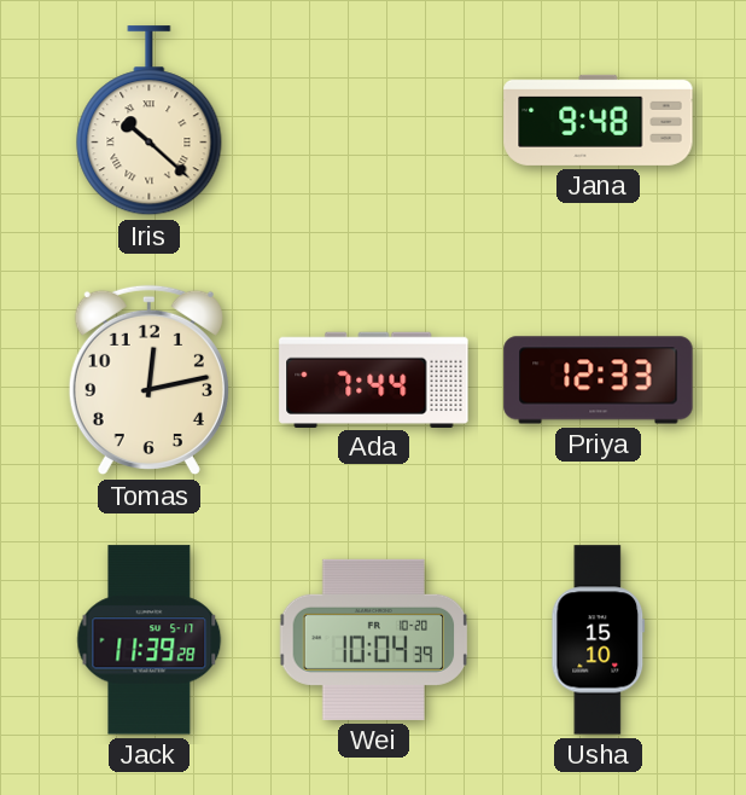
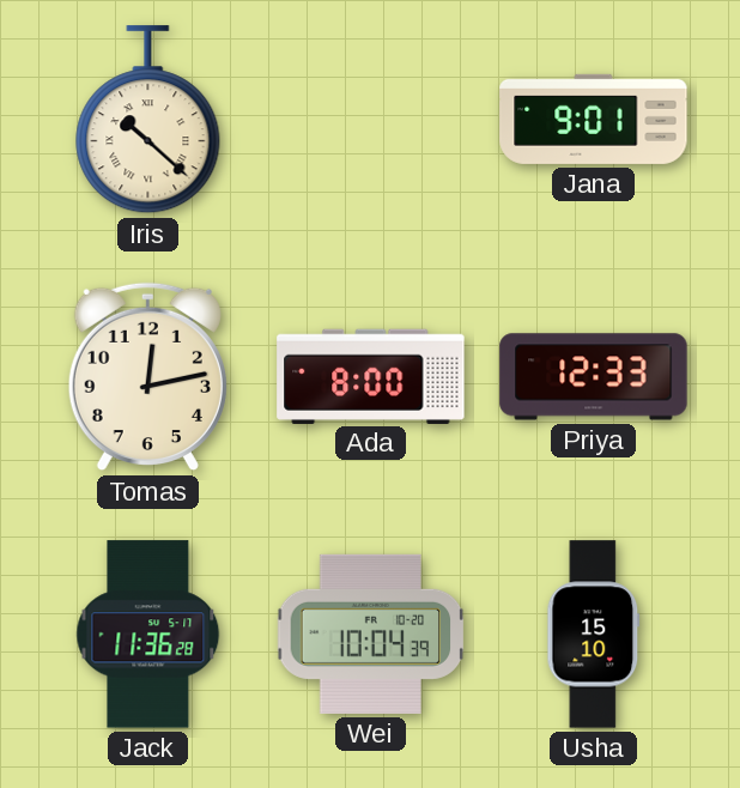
Jana: 9:48 -> 9:01 (594, 119)
Ada: 7:44 -> 8:00 (371, 376)
Jack: 11:39 -> 11:36 (148, 635)
